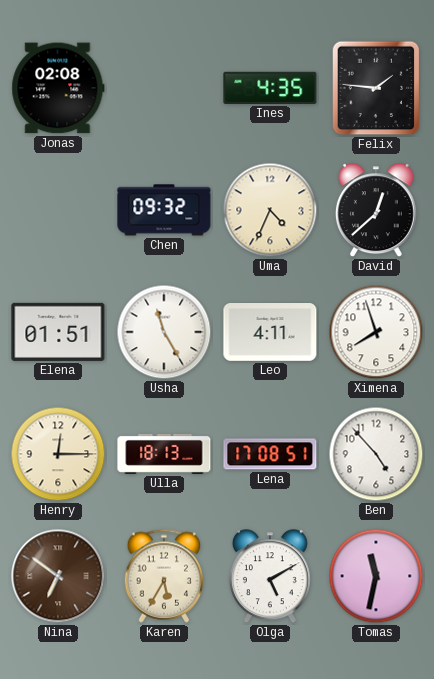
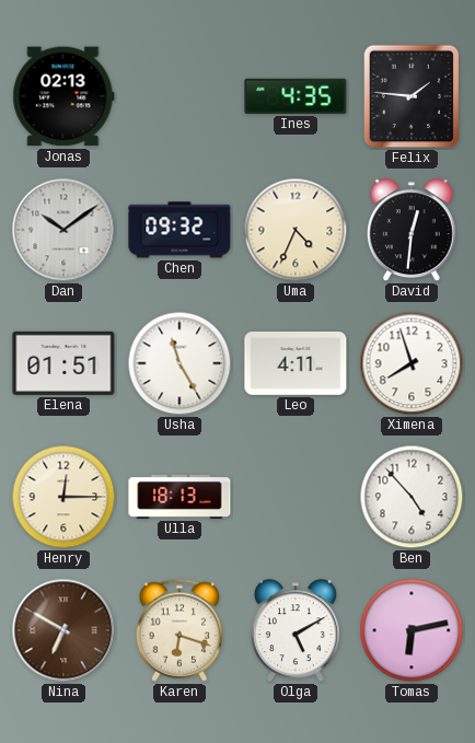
Jonas: 02:08 -> 02:13 (63, 96)
Dan: none -> 10:09 (63, 230)
David: 12:38 -> 12:31 (412, 231)
Lena: 17:08 -> none (270, 454)
Nina: 6:51 -> 6:50 (63, 630)
Karen: 5:35 -> 6:18 (179, 630)
Tomas: 11:32 -> 6:13 (412, 630)
